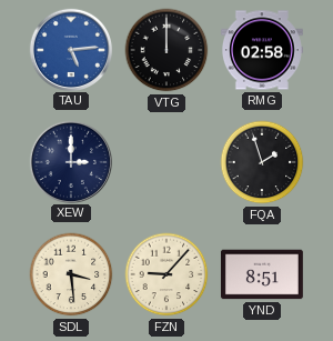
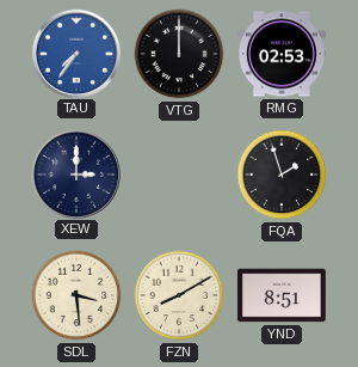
TAU: 5:14 -> 7:36 (75, 53)
RMG: 02:58 -> 02:53 (282, 54)
FZN: 9:07 -> 8:10 (179, 295)
